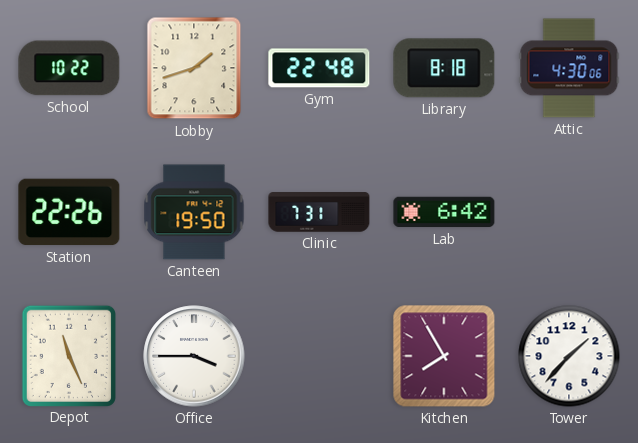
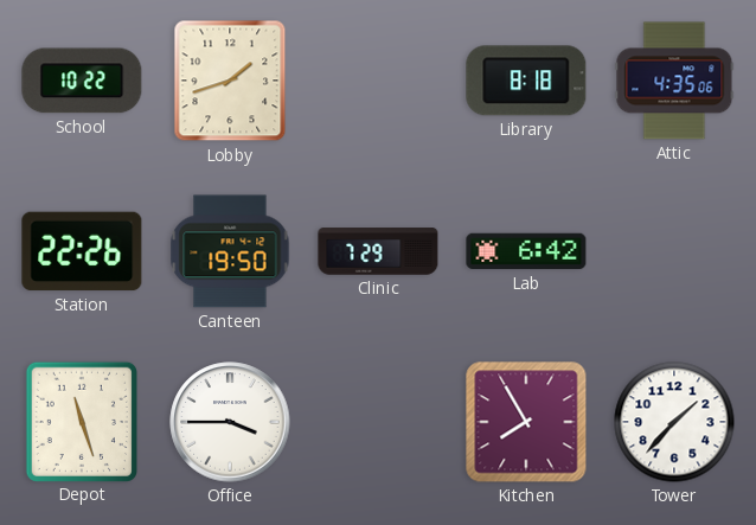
Gym: 22:48 -> none (319, 68)
Attic: 4:30 -> 4:35 (674, 81)
Clinic: 7:31 -> 7:29 (378, 251)
Depot: 11:26 -> 11:27 (82, 421)
